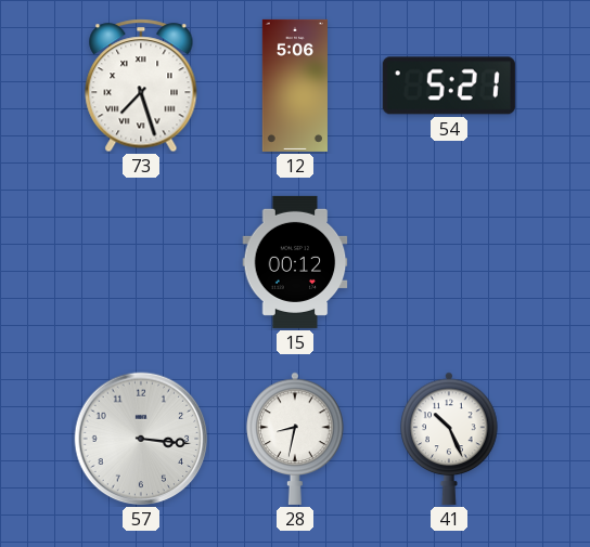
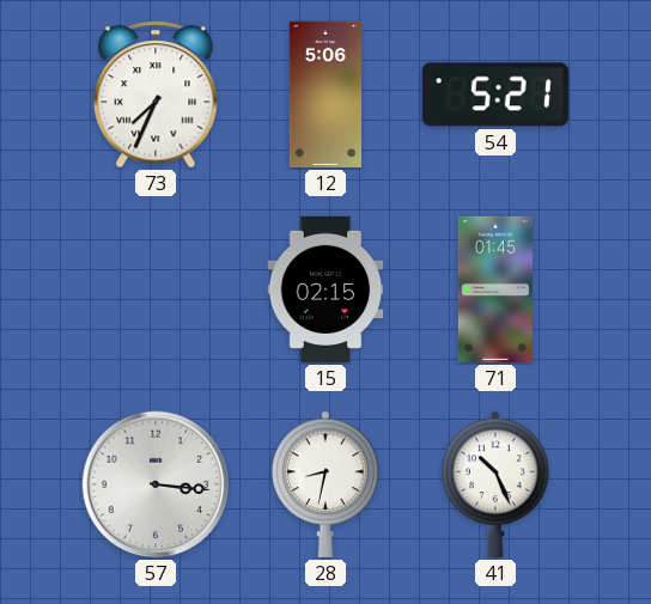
73: 7:27 -> 7:34 (156, 94)
15: 00:12 -> 02:15 (325, 289)
71: none -> 01:45 (495, 289)
